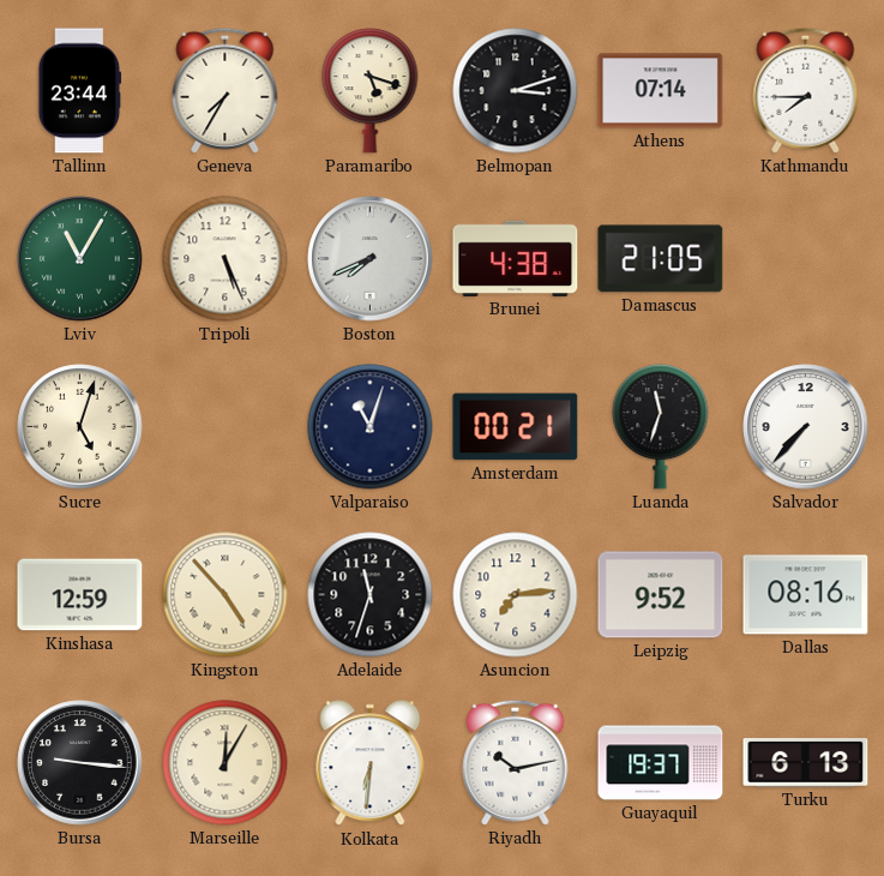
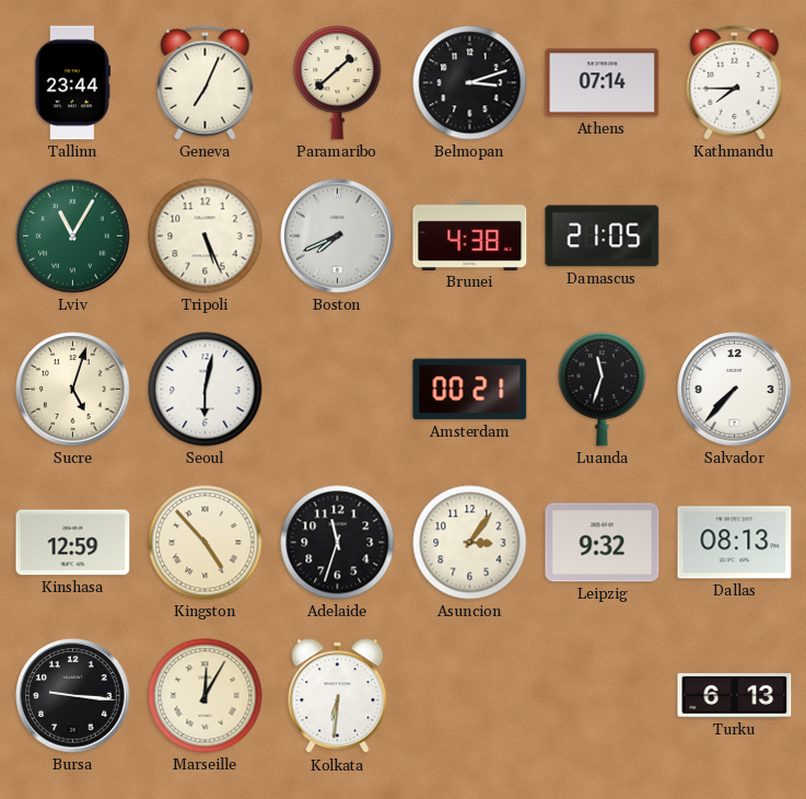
Geneva: 7:35 -> 7:04 (206, 82)
Paramaribo: 5:18 -> 1:38 (338, 83)
Seoul: none -> 6:02 (206, 390)
Valparaiso: 11:03 -> none (371, 427)
Asuncion: 7:14 -> 3:06 (470, 543)
Leipzig: 9:52 -> 9:32 (603, 543)
Dallas: 08:16 -> 08:13 (735, 543)
Riyadh: 10:13 -> none (516, 762)
Guayaquil: 19:37 -> none (661, 763)
